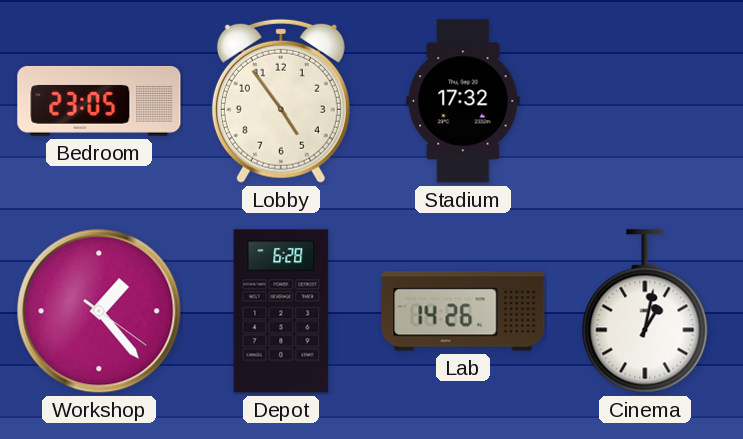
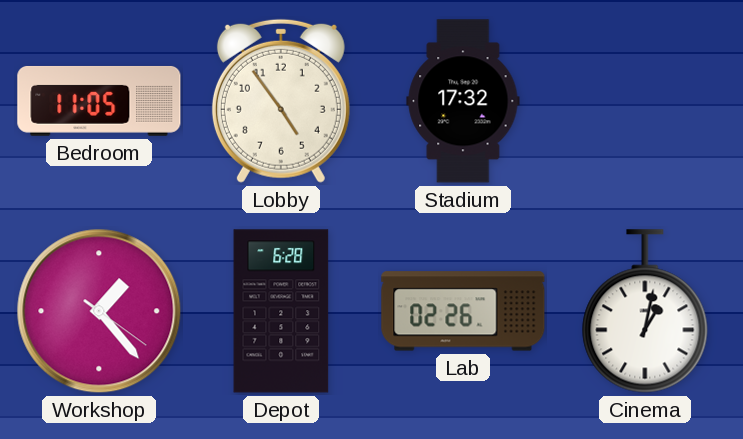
Bedroom: 23:05 -> 11:05 (99, 101)
Lab: 14:26 -> 02:26 (463, 311)
